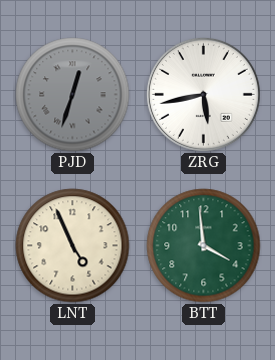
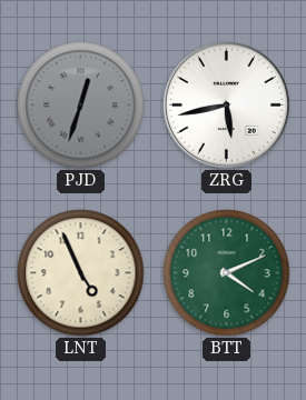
BTT: 3:59 -> 4:11 (227, 273)
